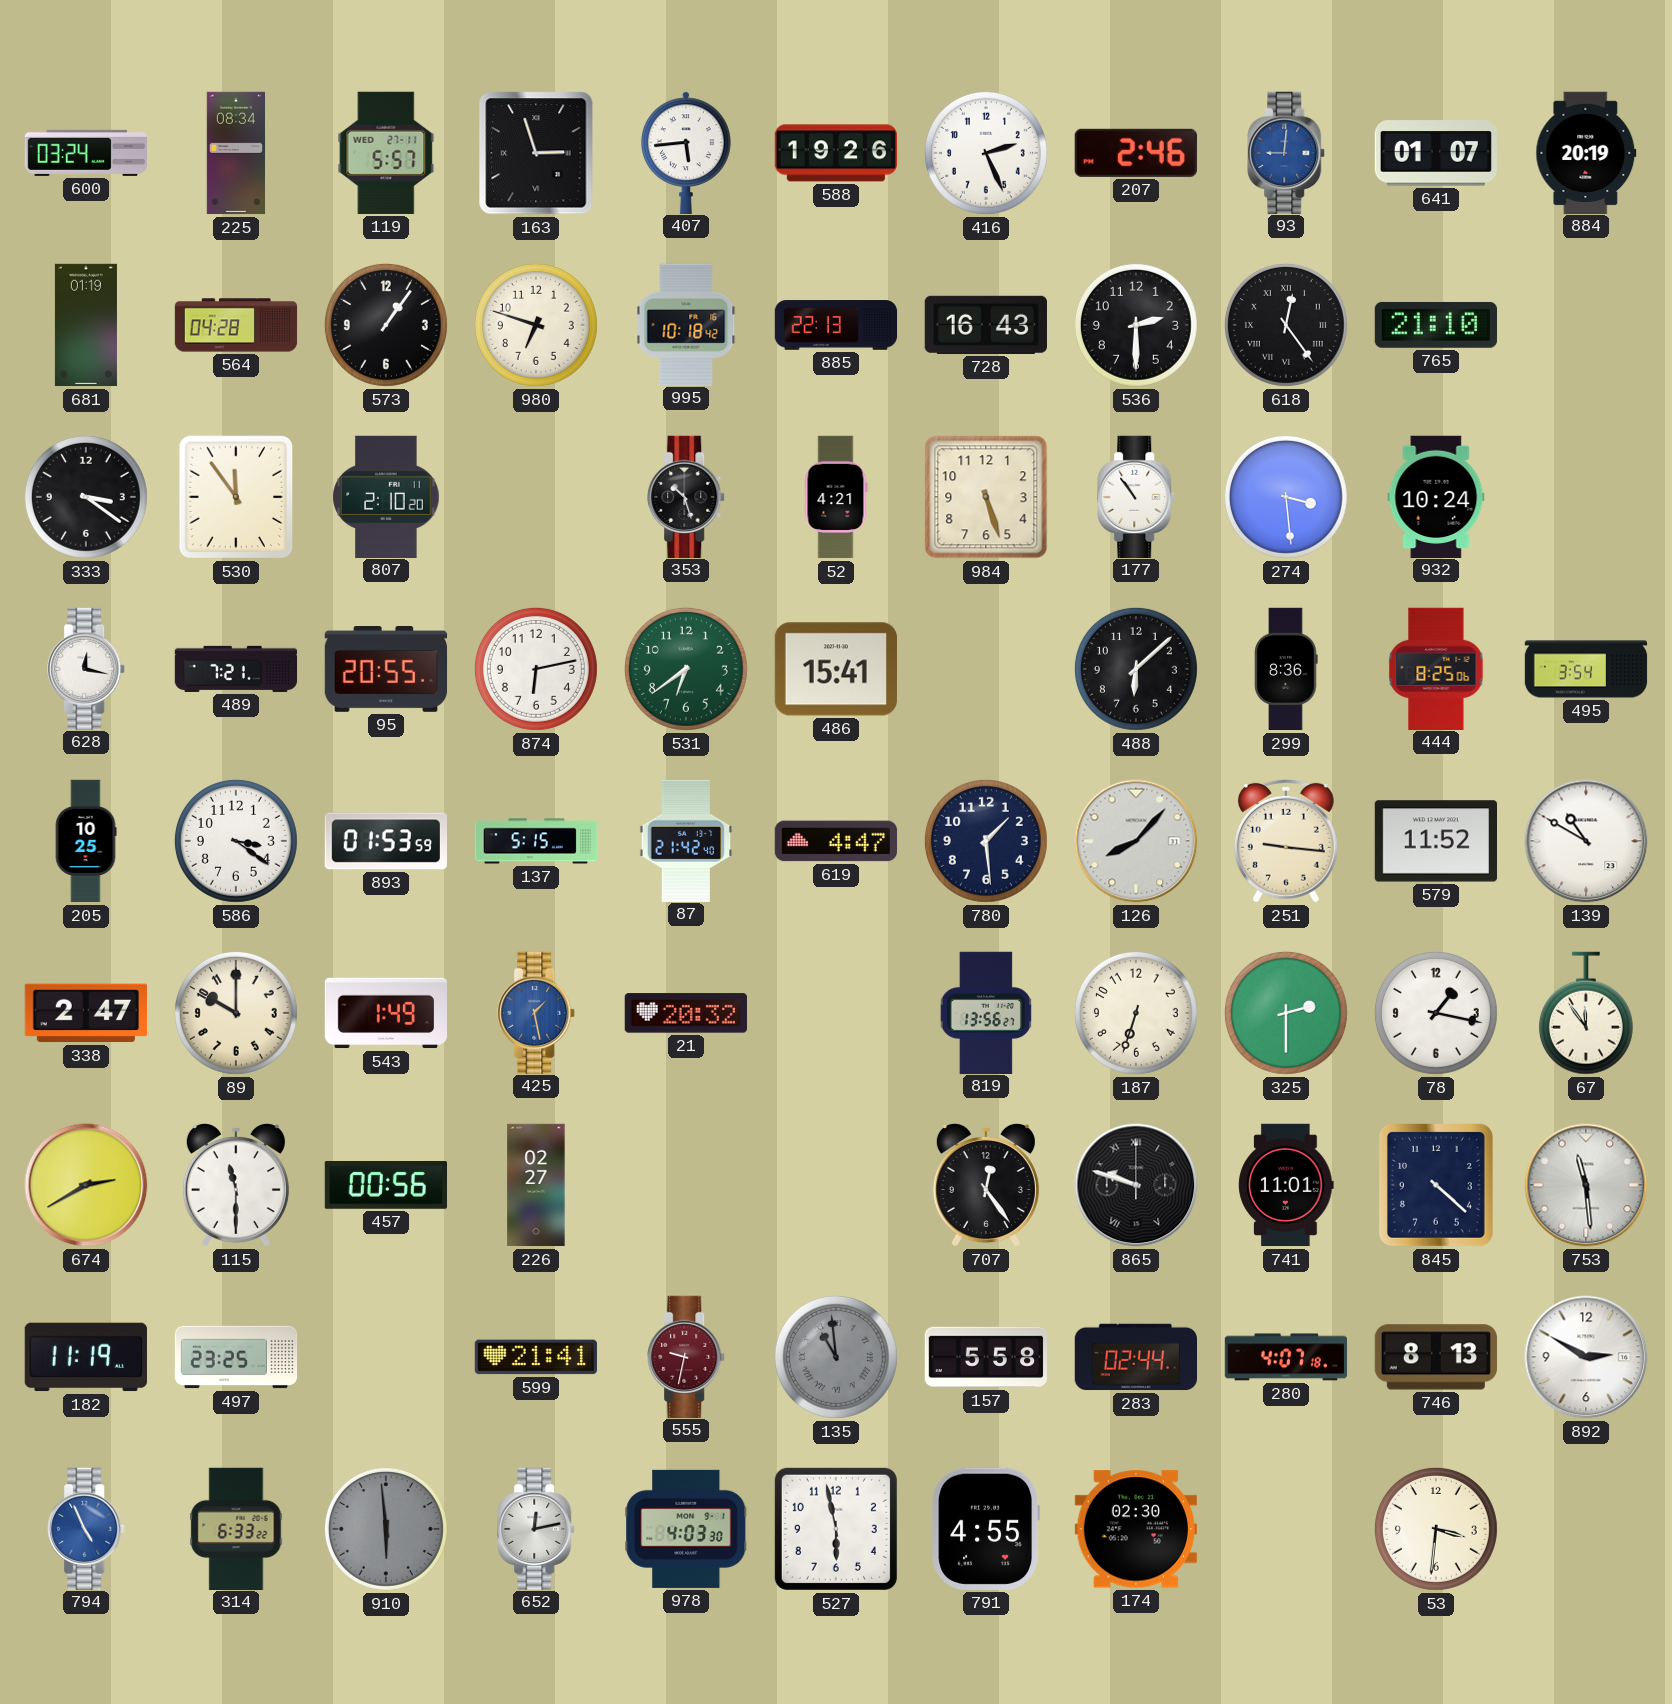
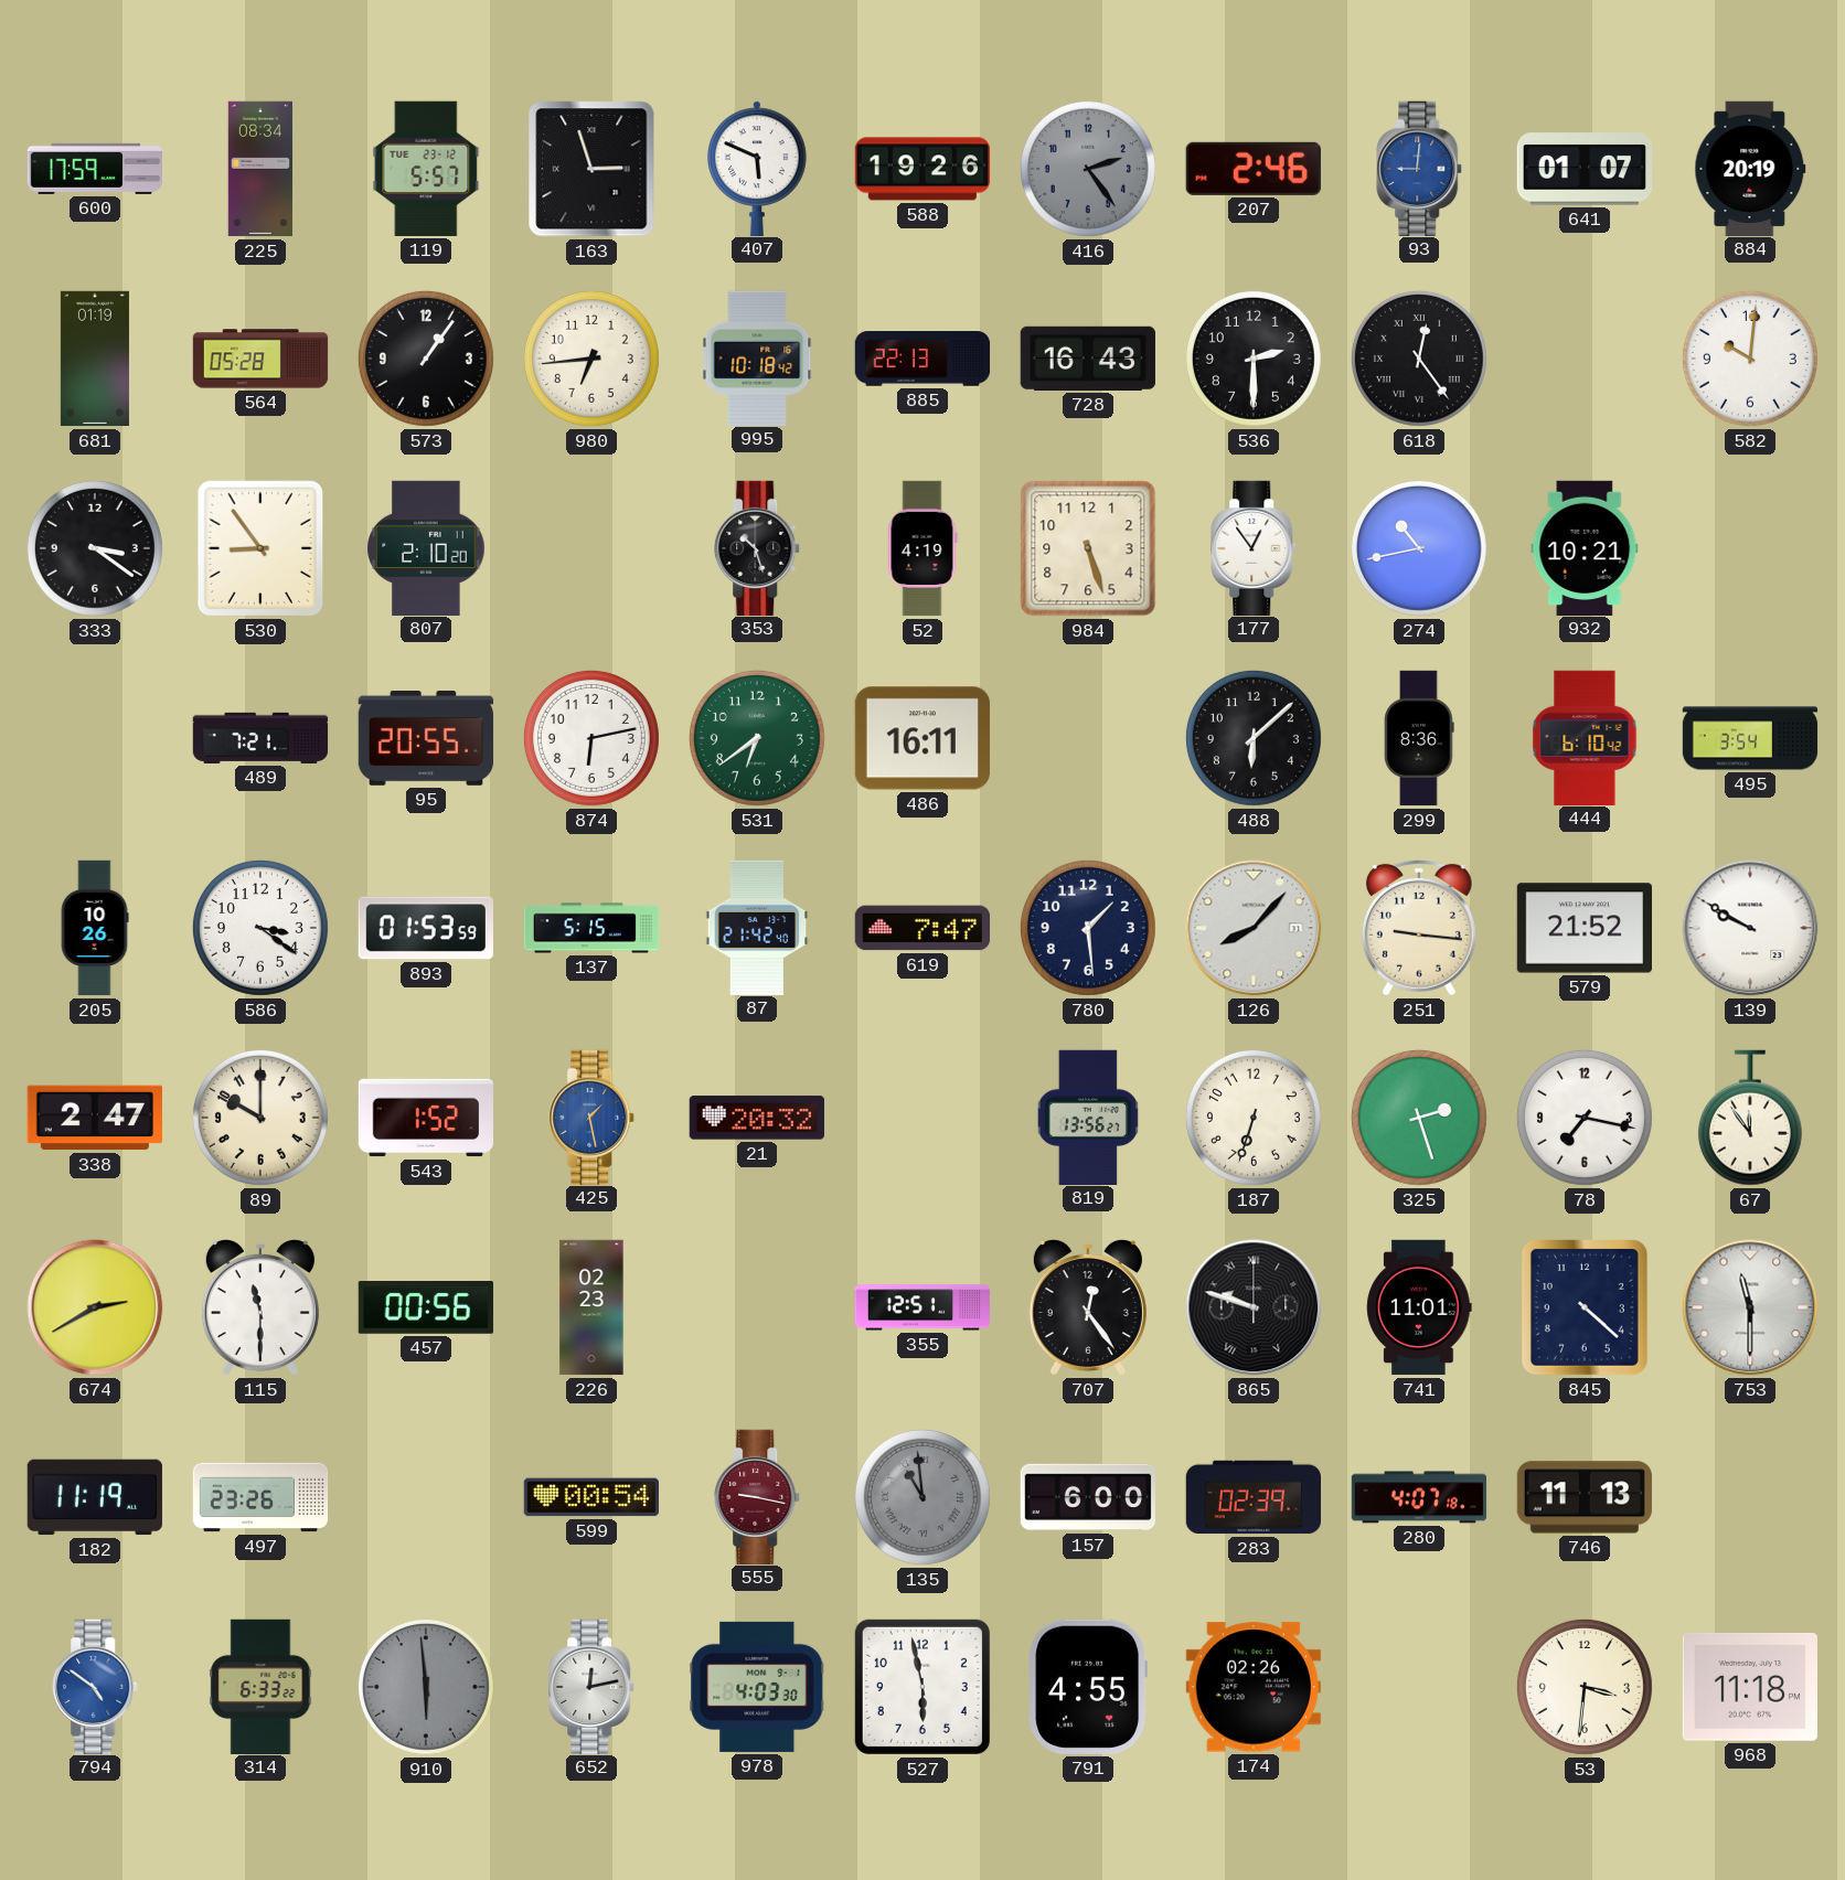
600: 03:24 -> 17:59 (95, 169)
119 date: WED 27-11 -> TUE 23-12 (426, 169)
407: 5:44 -> 5:49 (758, 168)
416: 2:26 -> 2:24 (1088, 169)
416 dial: white -> grey (1088, 169)
564: 04:28 -> 05:28 (260, 359)
980: 6:48 -> 6:44 (591, 359)
765: 21:10 -> none (1435, 325)
582: none -> 10:01 (1750, 359)
530: 11:54 -> 8:54 (260, 548)
52: 4:21 -> 4:19 (922, 548)
177: 10:54 -> 12:54 (1255, 547)
274: 3:29 -> 10:43 (1419, 548)
932: 10:24 -> 10:21 (1585, 547)
628: 12:17 -> none (87, 668)
486: 15:41 -> 16:11 (921, 738)
444: 8:25 -> 6:10 (1585, 737)
205: 10:25 -> 10:26 (95, 928)
619: 4:47 -> 7:47 (921, 928)
579: 11:52 -> 21:52 (1583, 928)
139: 10:50 -> 9:50 (1750, 928)
543: 1:49 -> 1:52 (426, 1118)
325: 2:30 -> 2:27 (1419, 1118)
78: 1:17 -> 7:17 (1585, 1118)
226: 02:27 -> 02:23 (591, 1307)
355: none -> 12:51 (922, 1307)
753: 11:29 -> 11:30 (1750, 1307)
497: 23:25 -> 23:26 (260, 1497)
599: 21:41 -> 00:54 (590, 1497)
555: 9:32 -> 9:17 (758, 1496)
157: 5:58 -> 6:00 (1088, 1497)
283: 02:44 -> 02:39 (1252, 1497)
746: 8:13 -> 11:13 (1583, 1497)
892: 2:50 -> none (1586, 1357)
794: 4:56 -> 4:51 (96, 1686)
174: 02:30 -> 02:26 (1254, 1687)
968: none -> 11:18 (1750, 1687)
